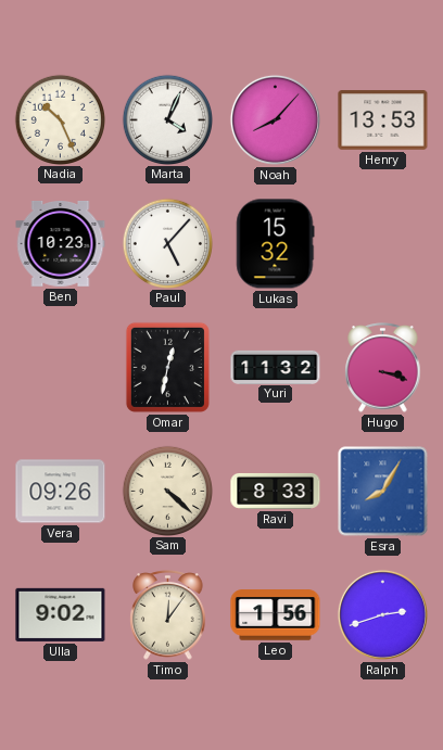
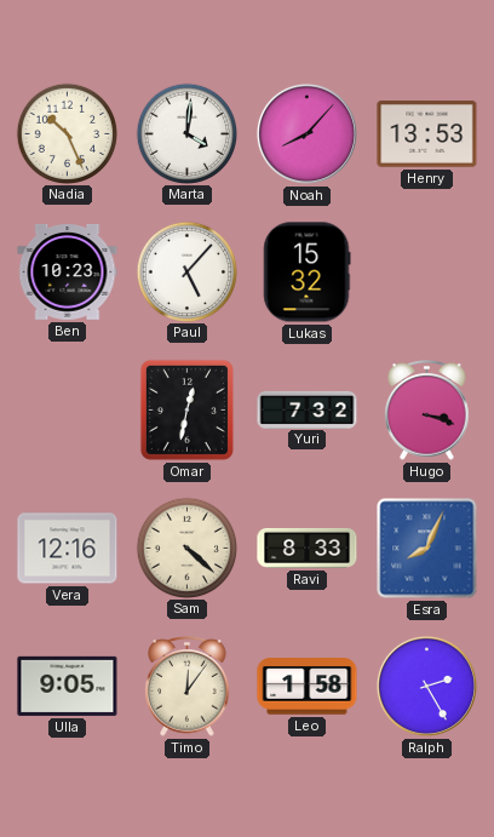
Marta: 4:04 -> 4:01 (186, 133)
Yuri: 11:32 -> 7:32 (308, 409)
Vera: 09:26 -> 12:16 (68, 549)
Esra: 8:05 -> 8:04 (427, 549)
Ulla: 9:02 -> 9:05 (68, 686)
Leo: 1:56 -> 1:58 (308, 687)
Ralph: 2:42 -> 2:25 (426, 686)
